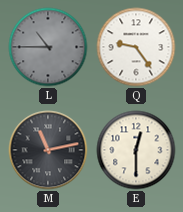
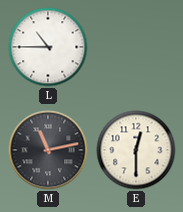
L dial: grey -> white (48, 47)
Q: 9:24 -> none (136, 47)
